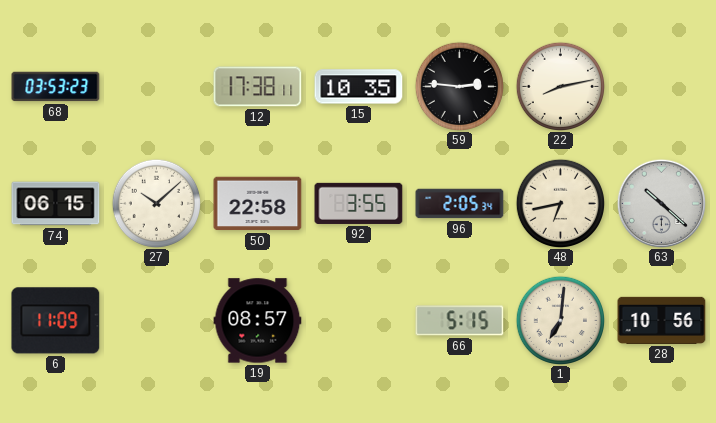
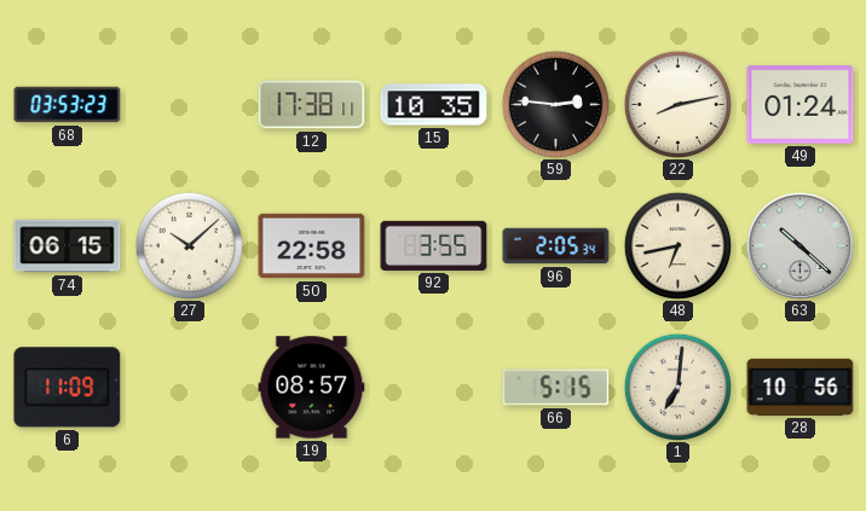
49: none -> 01:24 (801, 105)
